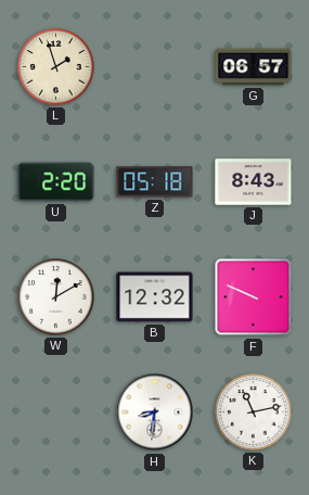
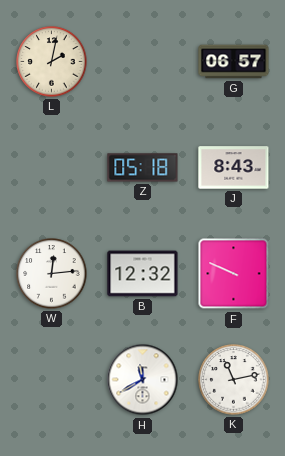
L: 1:57 -> 2:02 (52, 62)
U: 2:20 -> none (56, 182)
W: 12:10 -> 12:14 (52, 274)
H: 8:31 -> 11:40 (143, 380)
